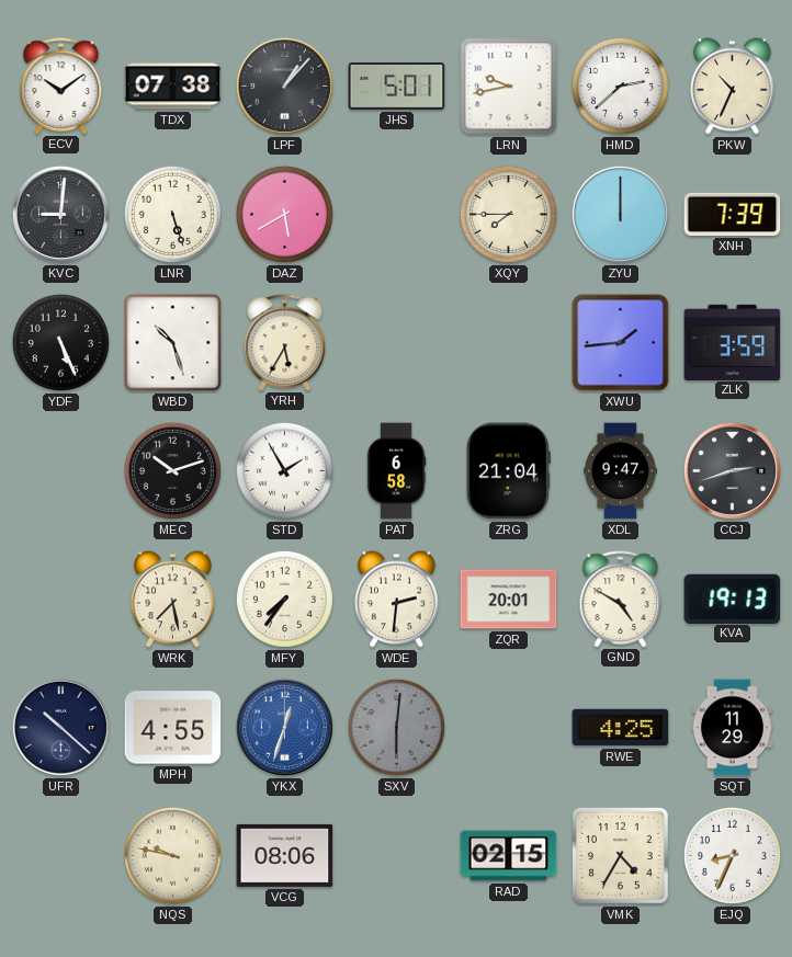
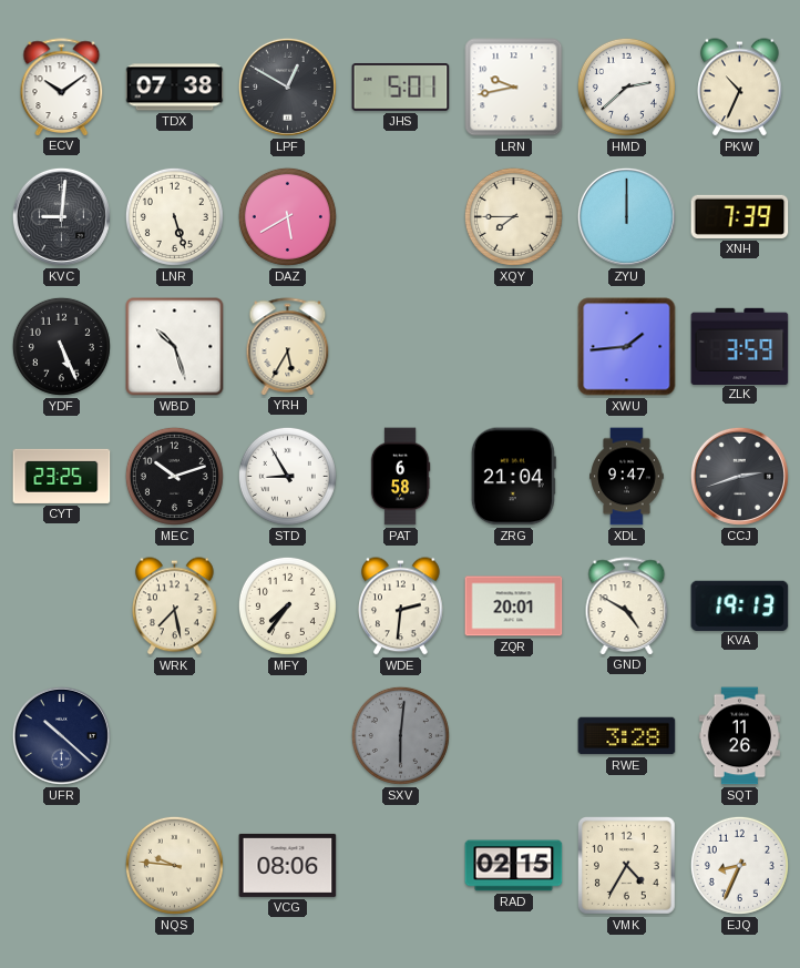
LPF: 1:07 -> 12:50 (287, 86)
CYT: none -> 23:25 (62, 476)
STD: 1:55 -> 8:55 (287, 476)
MPH: 4:55 -> none (173, 728)
YKX: 12:33 -> none (284, 727)
RWE: 4:25 -> 3:28 (627, 736)
SQT: 11:29 -> 11:26 (739, 736)
NQS: 9:47 -> 9:46 (174, 865)
